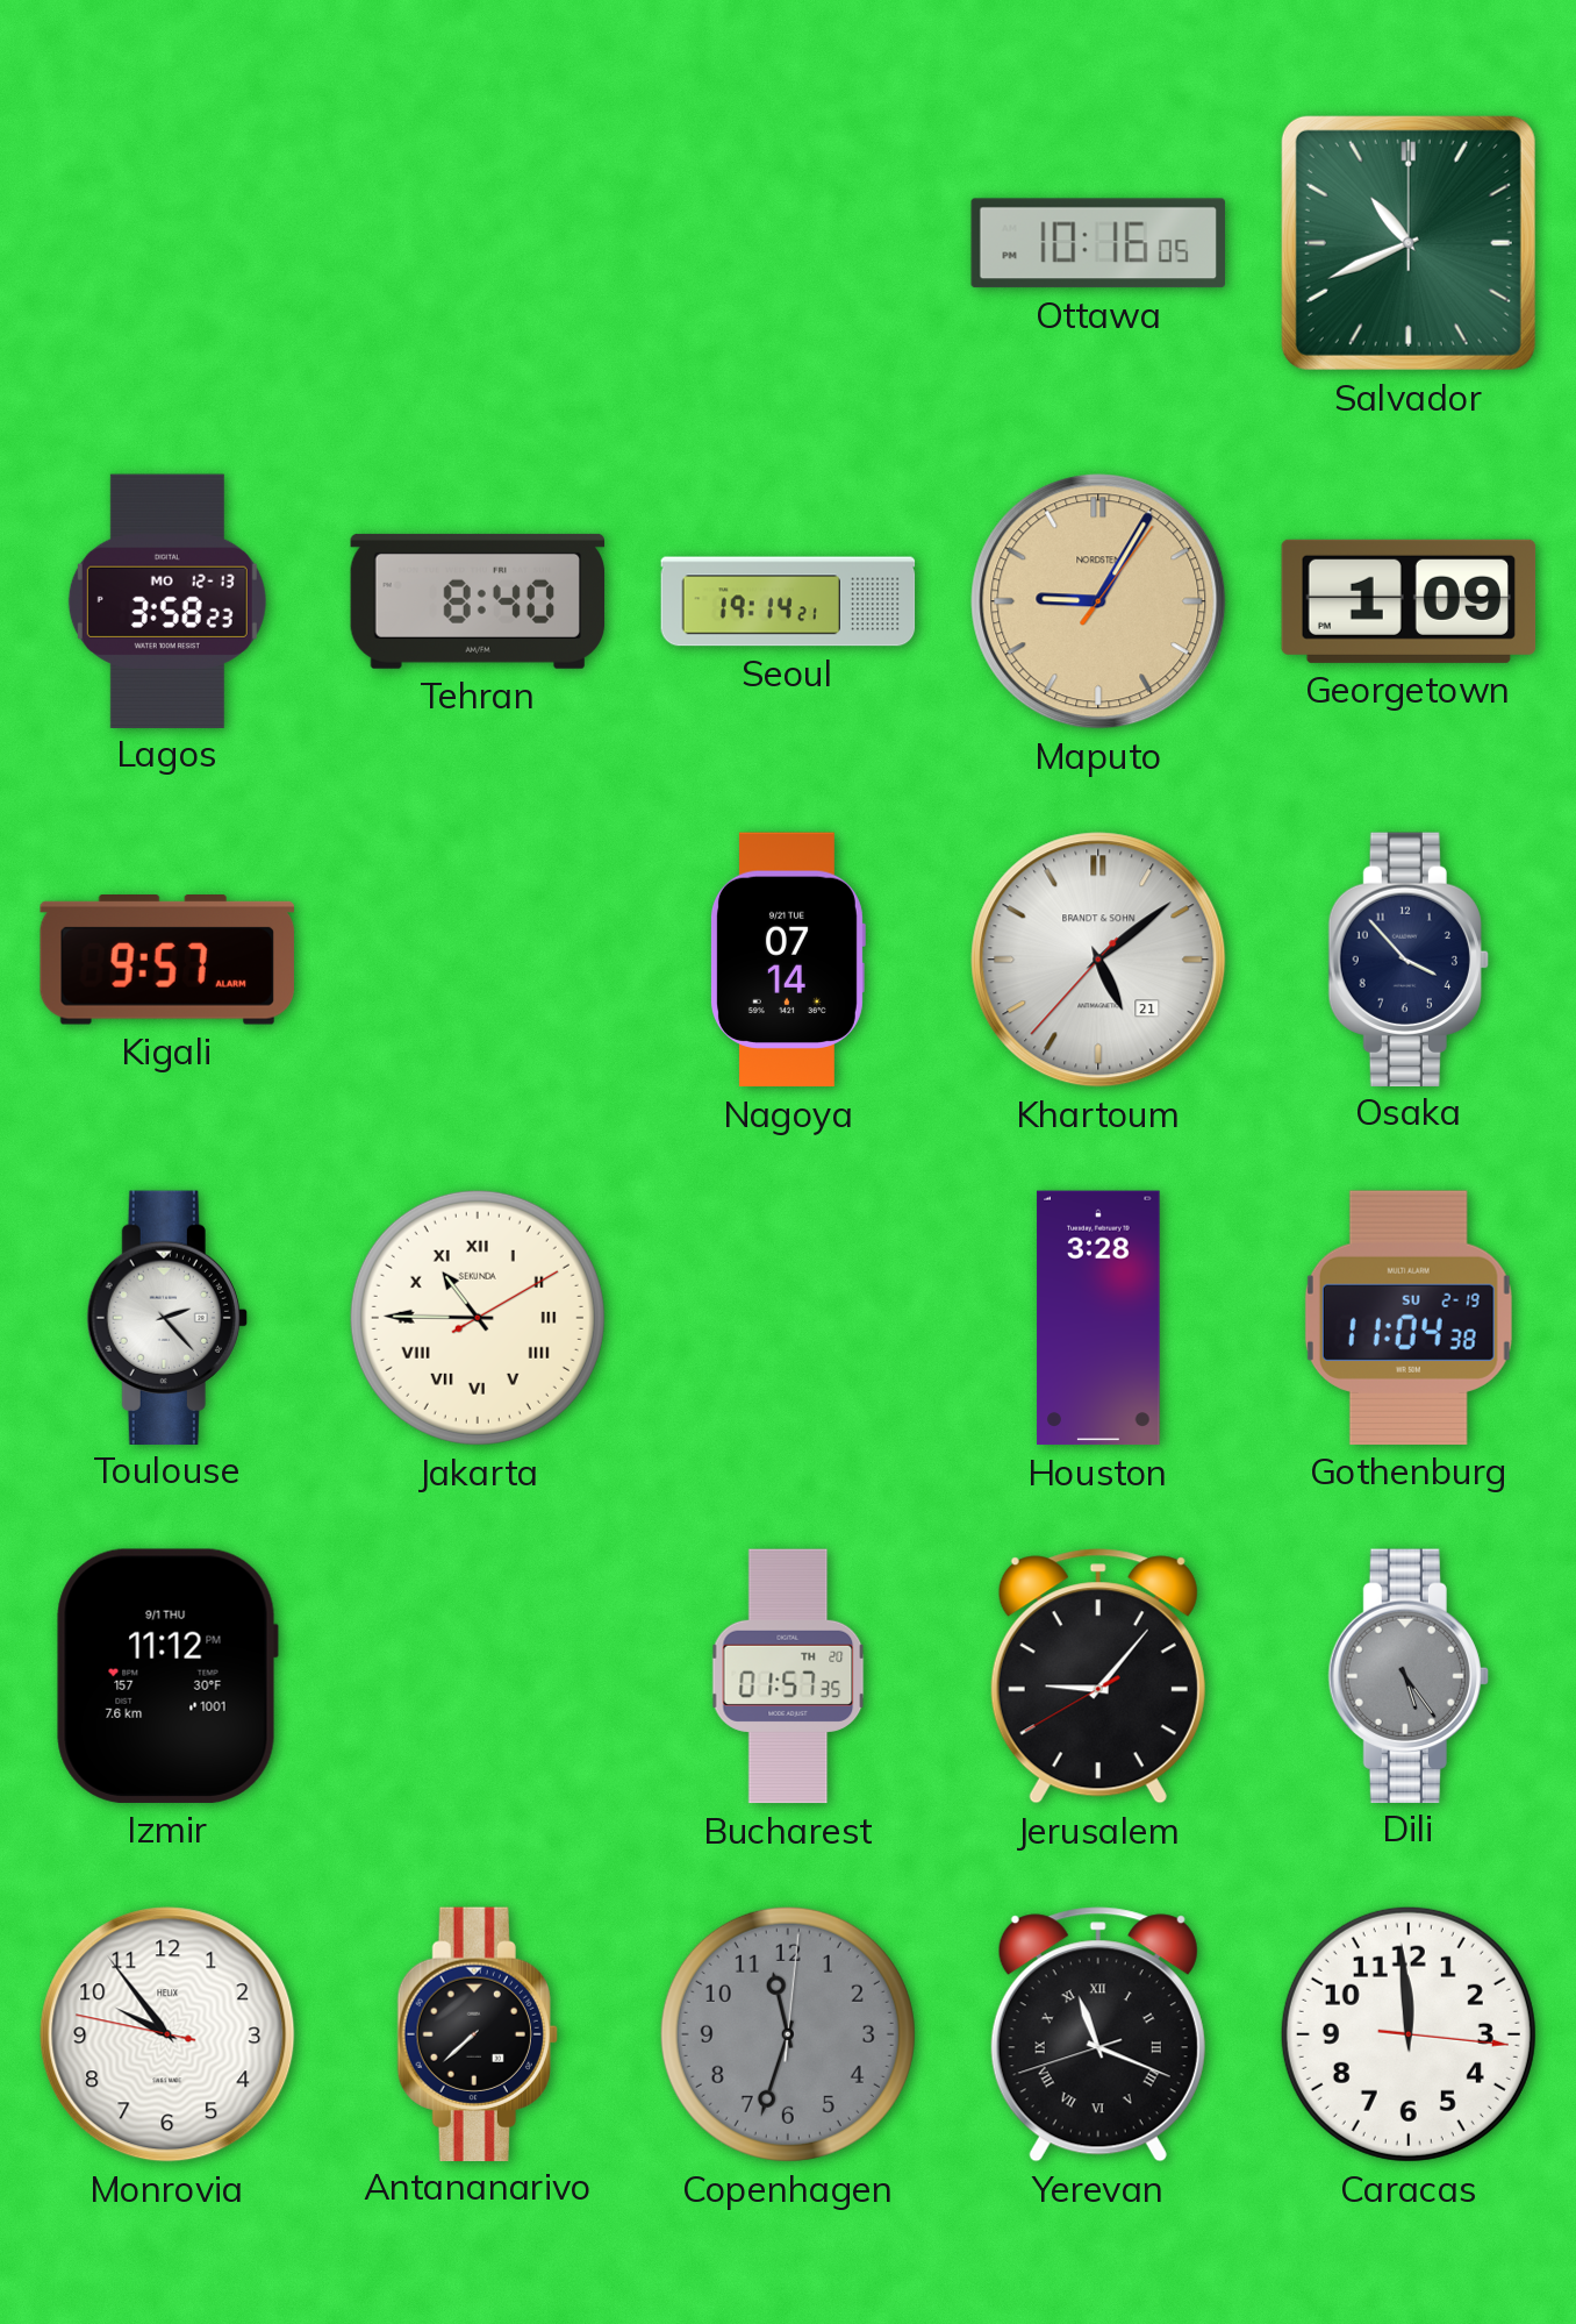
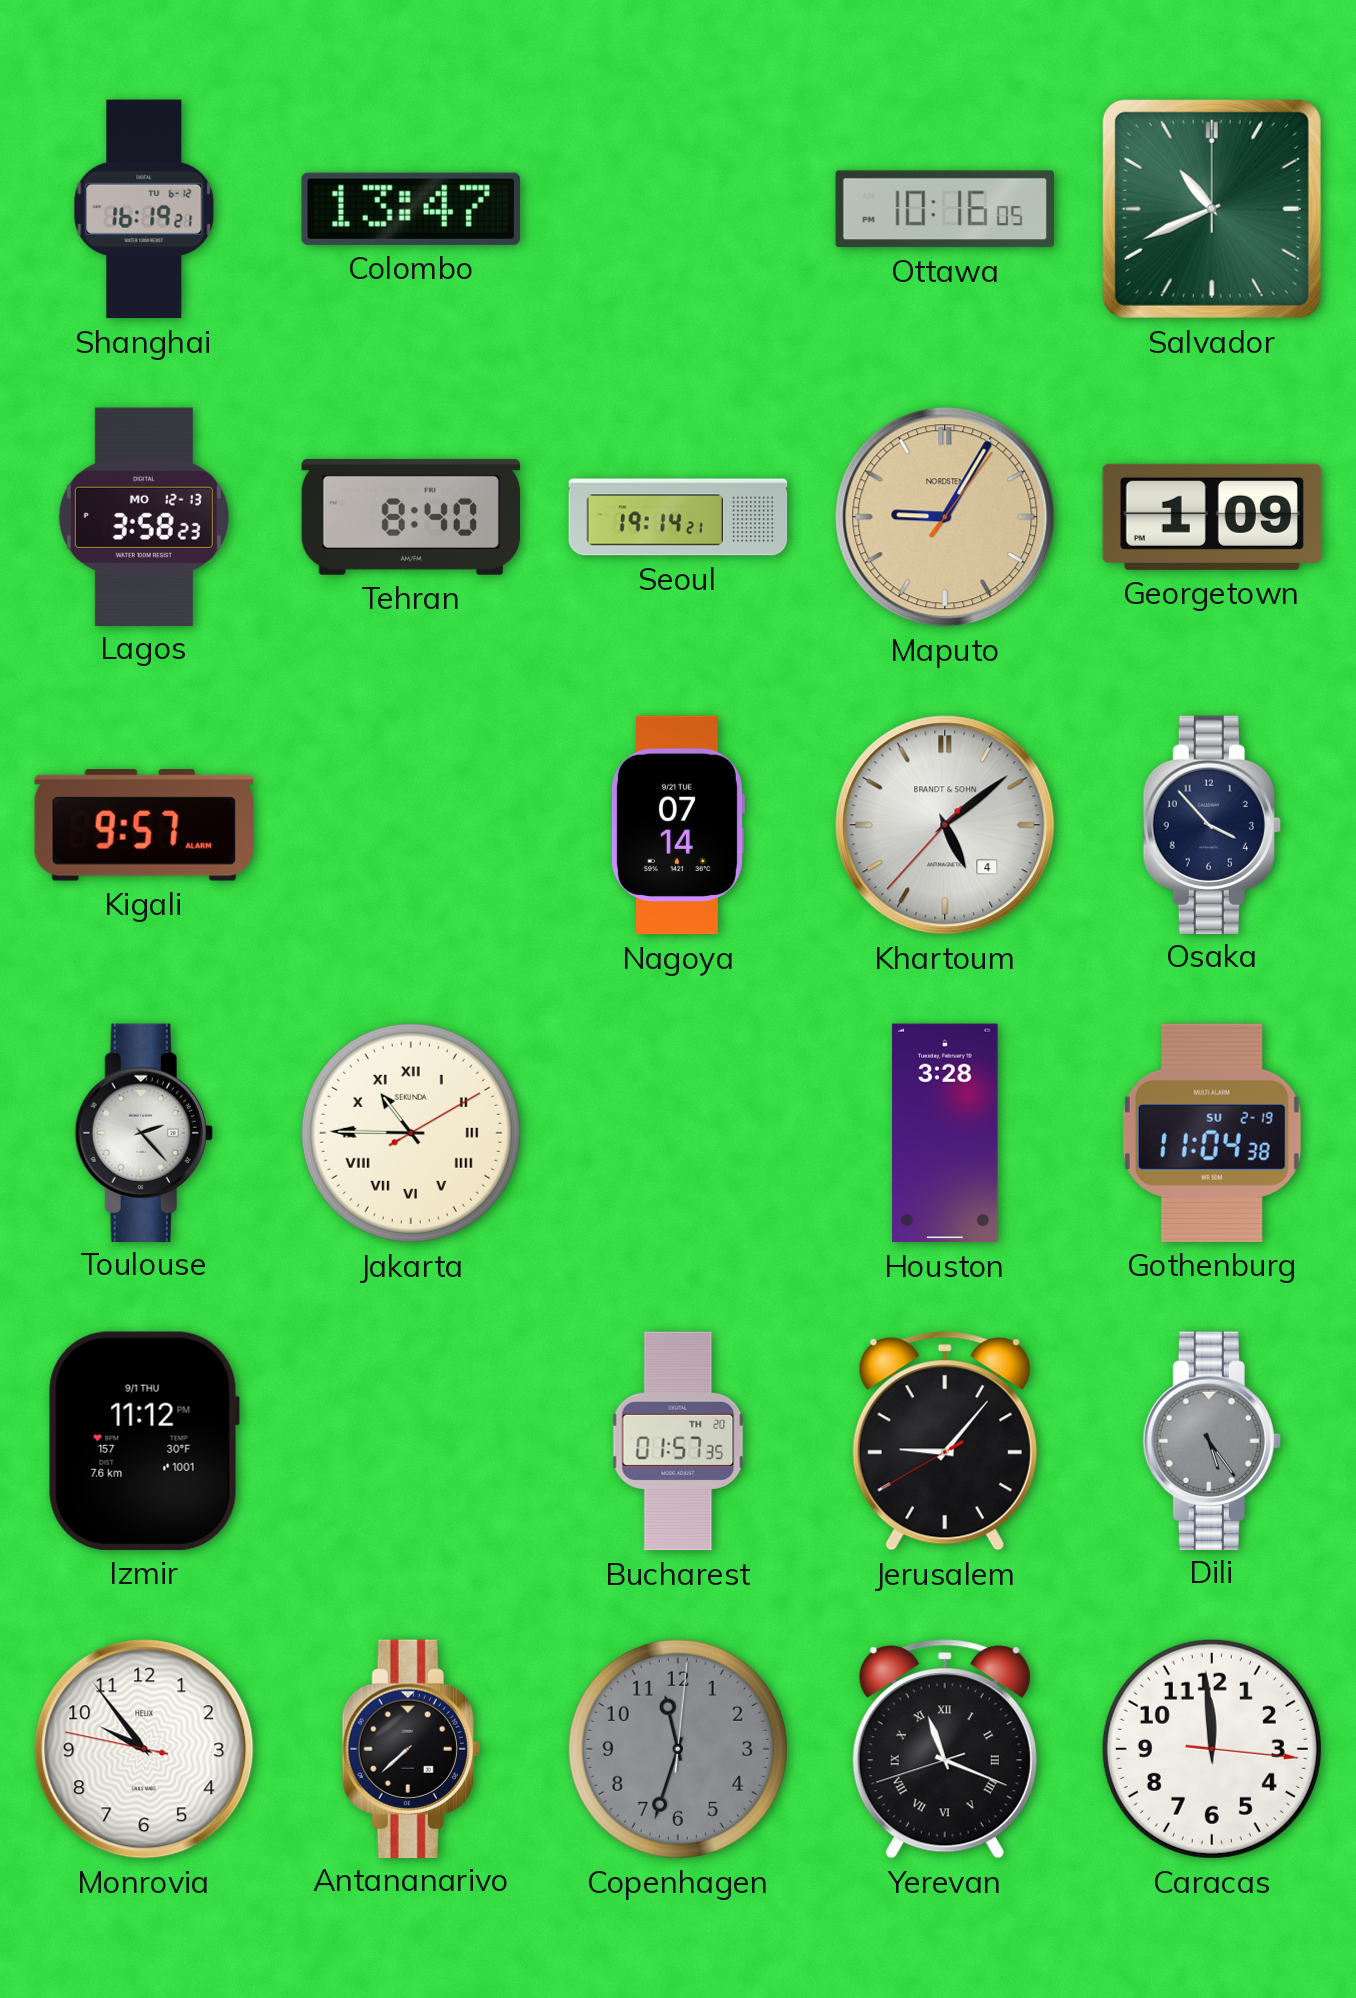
Shanghai: none -> 16:19 (144, 209)
Colombo: none -> 13:47 (411, 209)
Khartoum date: 21 -> 4 (945, 825)
